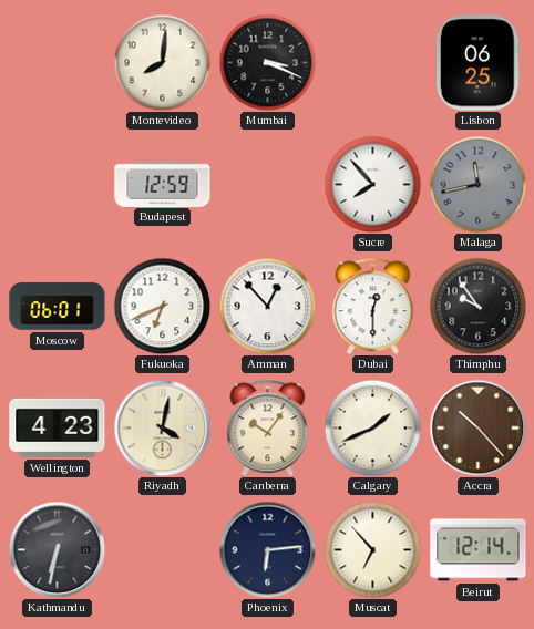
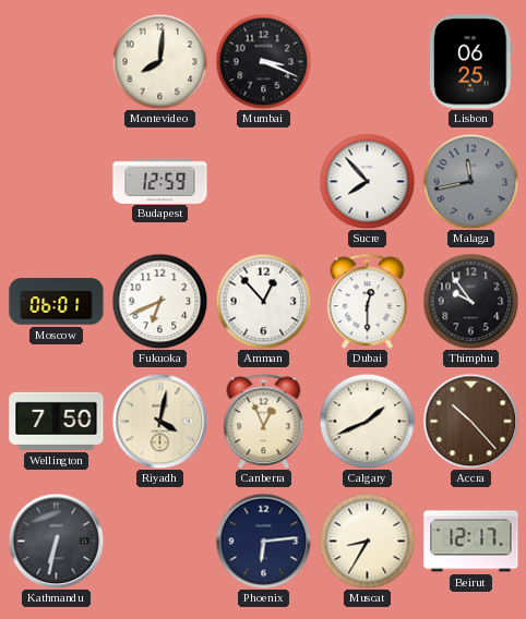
Wellington: 4:23 -> 7:50 (57, 421)
Canberra: 10:06 -> 12:56 (264, 421)
Muscat: 6:53 -> 8:35 (367, 541)
Beirut: 12:14 -> 12:17 (471, 542)
